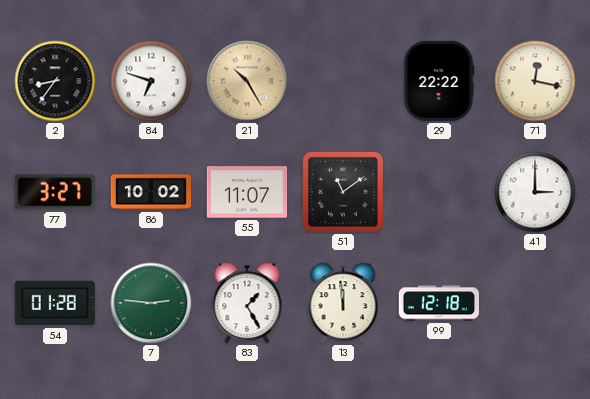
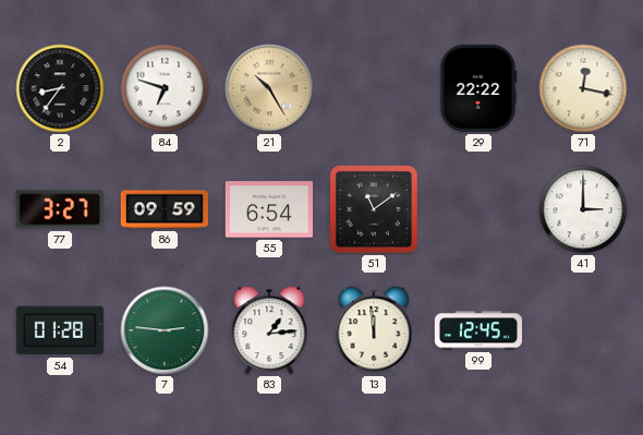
86: 10:02 -> 09:59 (163, 209)
55: 11:07 -> 6:54 (268, 209)
83: 1:25 -> 1:14 (269, 330)
99: 12:18 -> 12:45 (477, 330)
